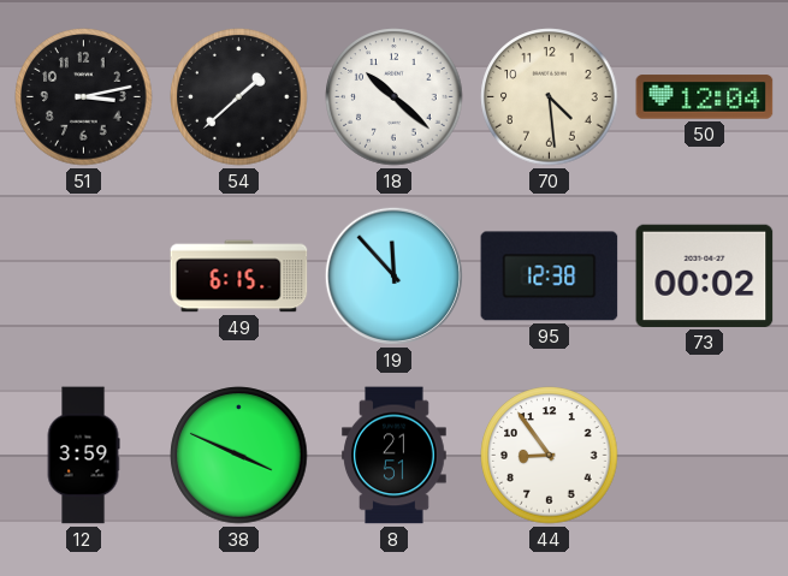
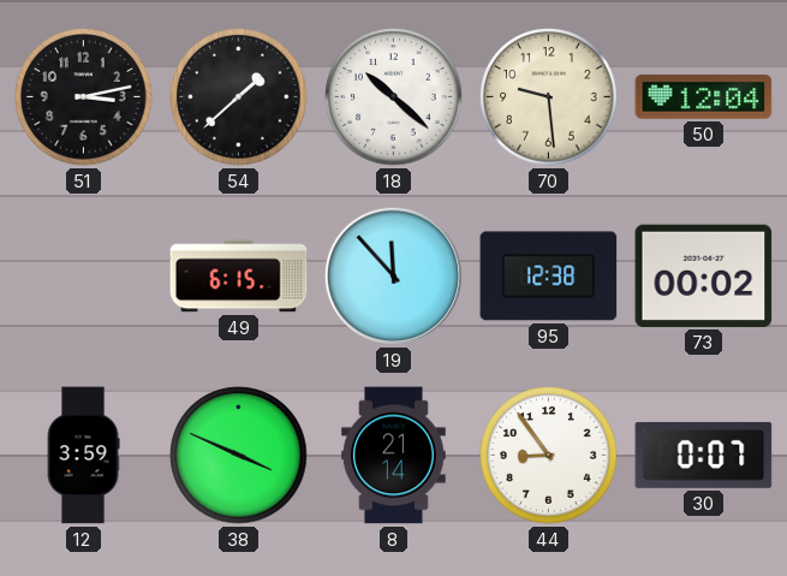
70: 4:29 -> 9:29 (549, 97)
8: 21:51 -> 21:14 (394, 456)
30: none -> 0:07 (704, 455)
